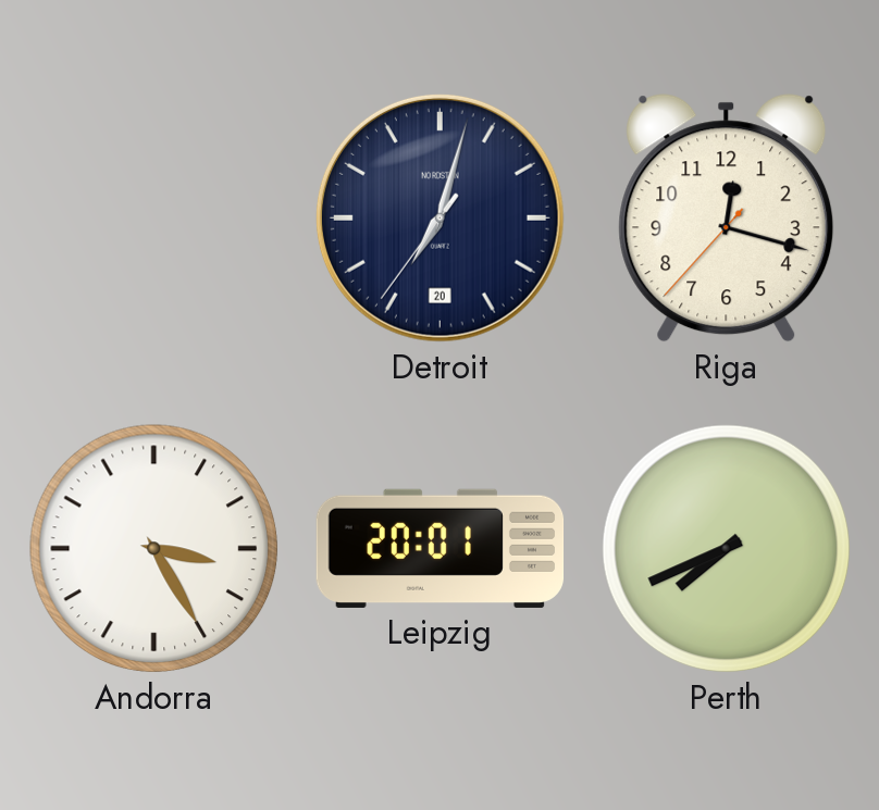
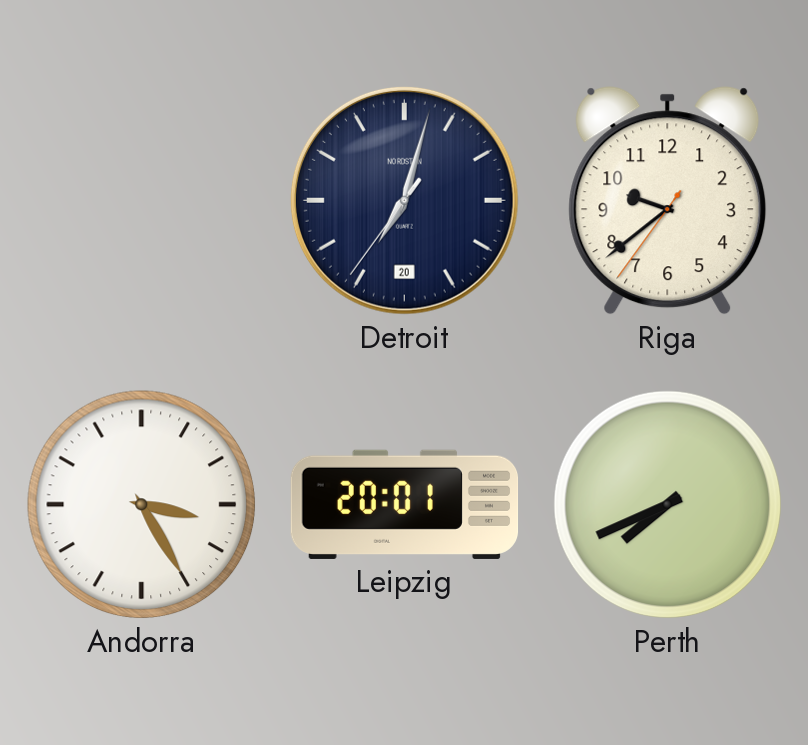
Riga: 12:17 -> 9:38 (668, 201)
